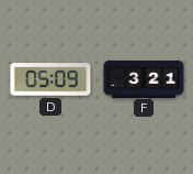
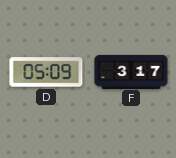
F: 3:21 -> 3:17 (131, 71)
